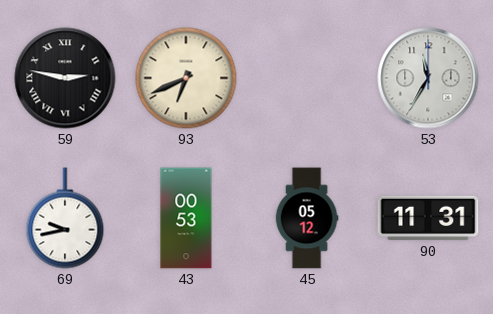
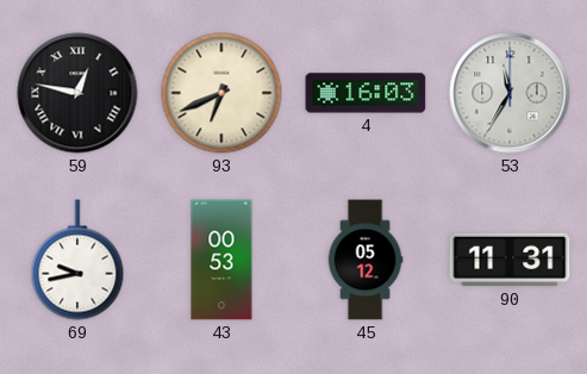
59: 2:47 -> 12:47 (77, 93)
4: none -> 16:03 (366, 93)
